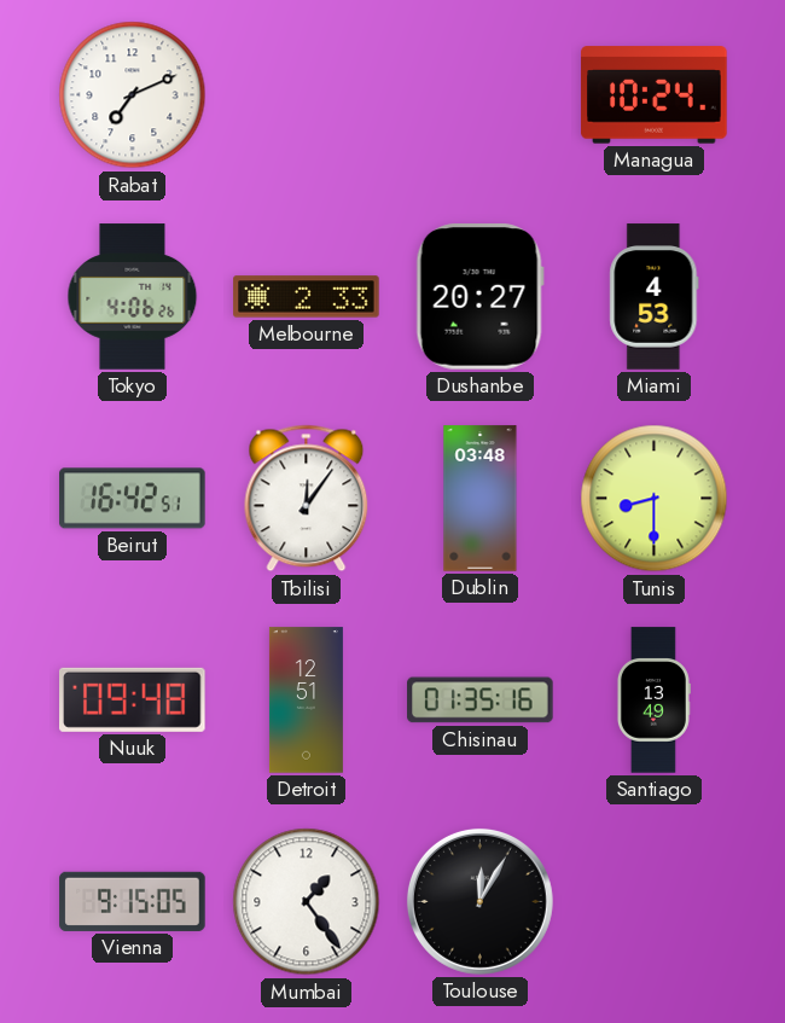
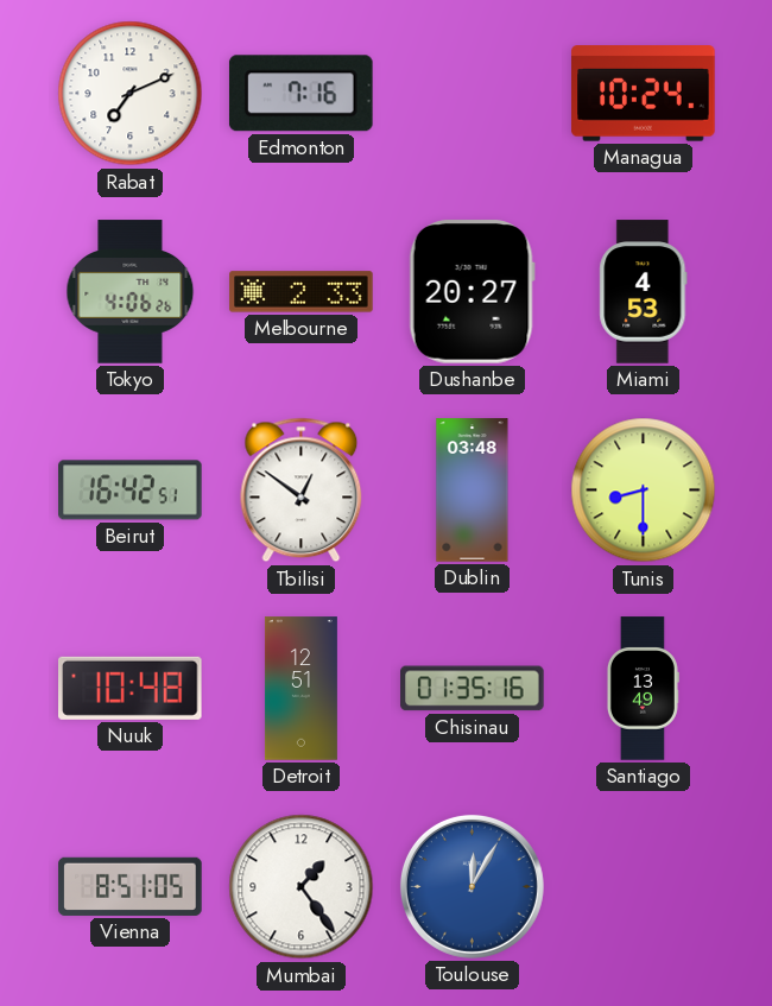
Edmonton: none -> 7:16 (300, 94)
Tbilisi: 12:06 -> 12:51 (302, 491)
Nuuk: 09:48 -> 10:48 (131, 688)
Vienna: 9:15 -> 8:51 (131, 886)
Toulouse dial: black -> blue (472, 886)
